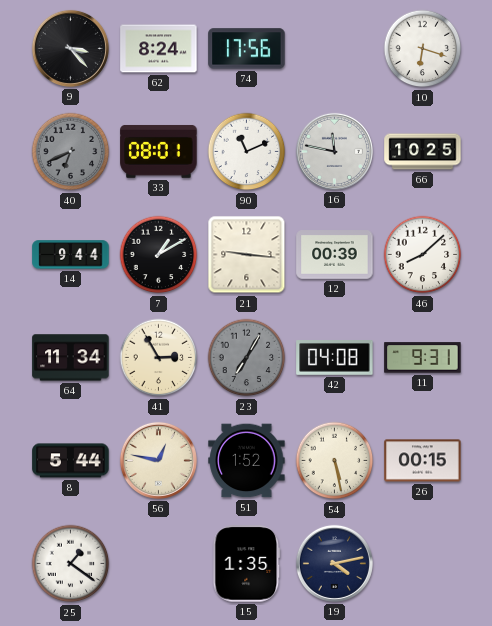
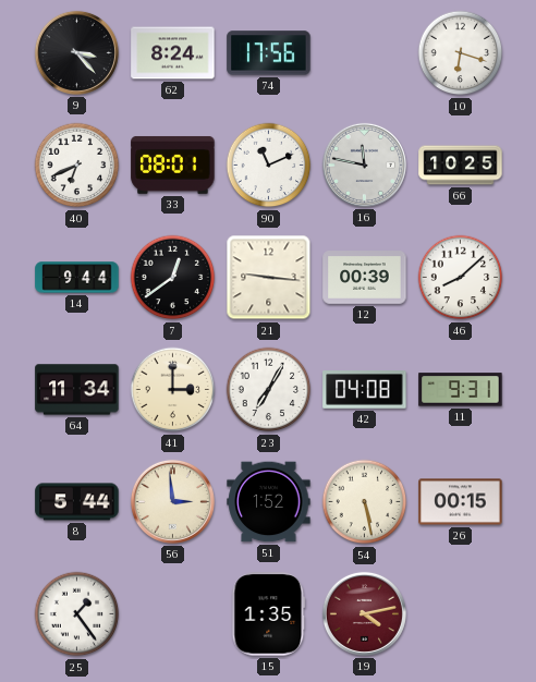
40 dial: grey -> white (77, 166)
7: 1:10 -> 12:39 (173, 278)
41: 2:55 -> 3:00 (173, 390)
23 dial: grey -> white (269, 390)
56: 12:47 -> 2:59 (172, 501)
25: 1:21 -> 1:24 (77, 614)
19 dial: navy -> burgundy (364, 613)
